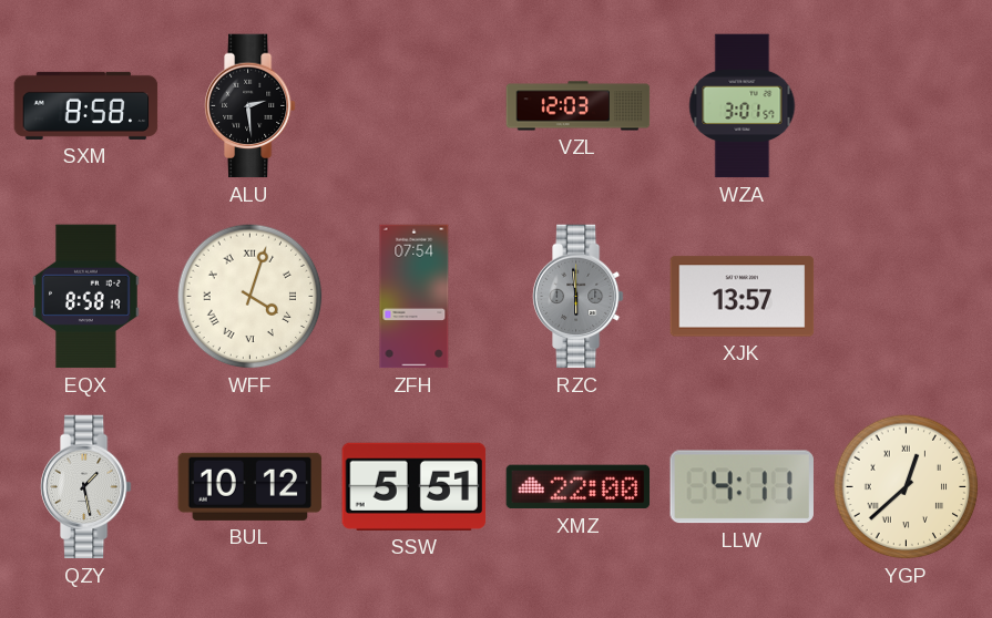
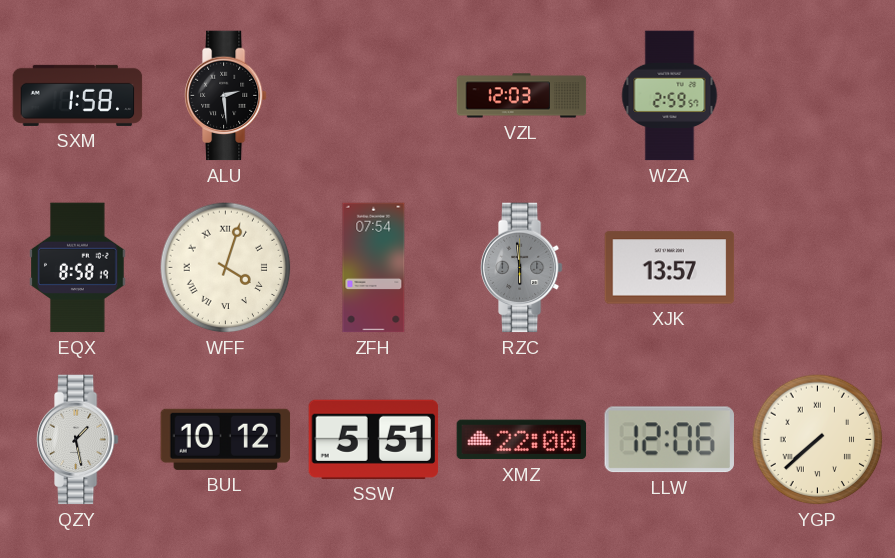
SXM: 8:58 -> 1:58 (78, 95)
WZA: 3:01 -> 2:59 (670, 96)
LLW: 4:11 -> 12:06 (669, 440)
YGP: 12:38 -> 7:38 (818, 440)
